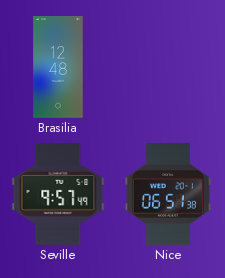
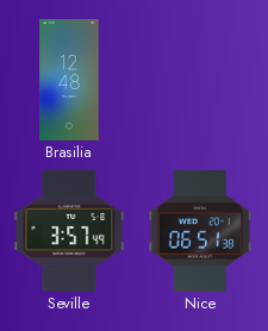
Seville: 9:57 -> 3:57 (69, 232)
